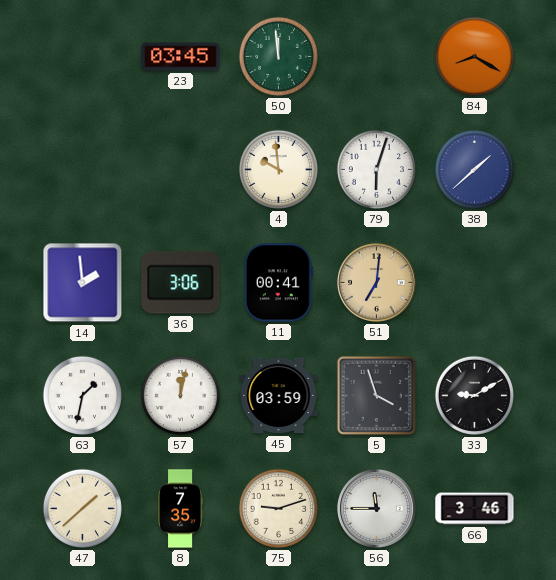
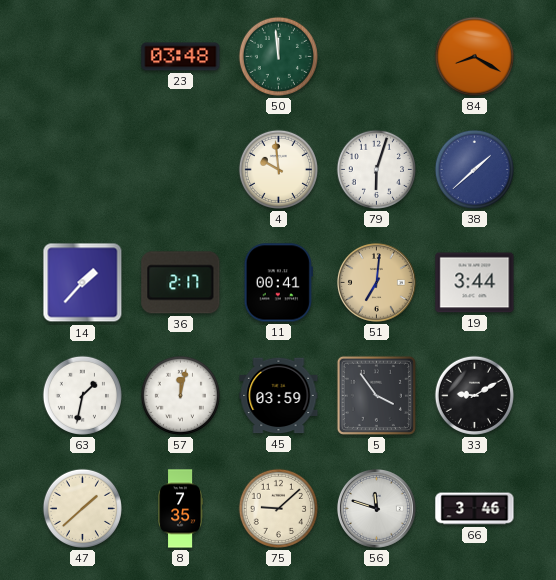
23: 03:45 -> 03:48 (181, 57)
14: 1:59 -> 1:37 (83, 283)
36: 3:06 -> 2:17 (181, 283)
19: none -> 3:44 (475, 283)
5: 3:57 -> 3:54 (376, 395)
75: 9:12 -> 9:08 (278, 508)
56: 11:45 -> 11:48 (376, 508)
